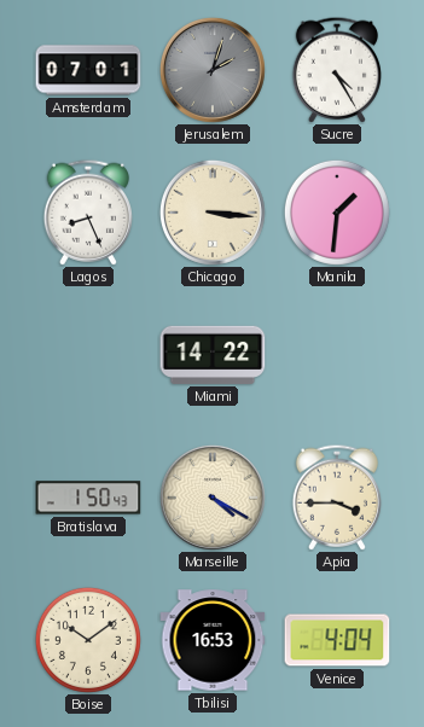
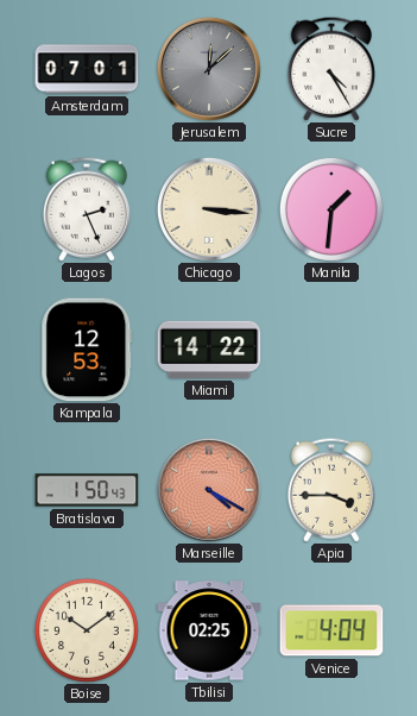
Jerusalem: 2:03 -> 12:08 (209, 69)
Lagos: 8:26 -> 2:26 (86, 209)
Kampala: none -> 12:53 (87, 350)
Marseille dial: cream -> salmon (209, 490)
Tbilisi: 16:53 -> 02:25 (209, 630)
